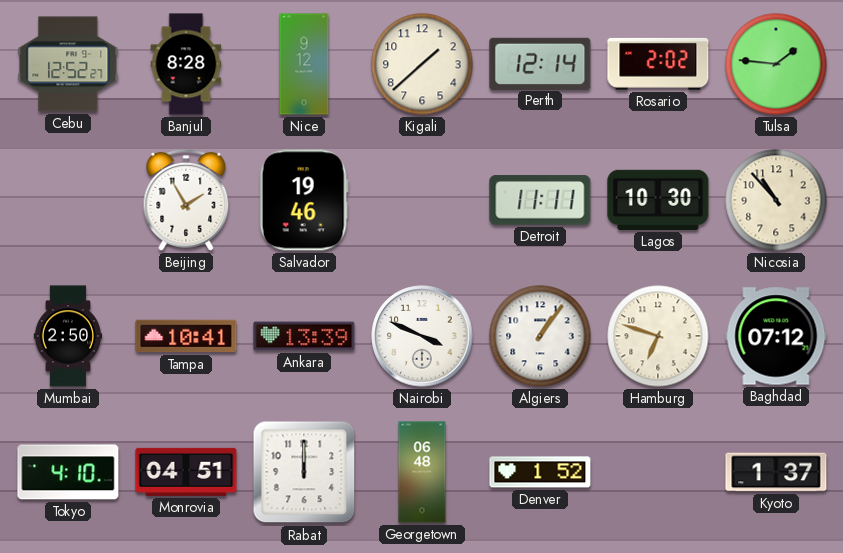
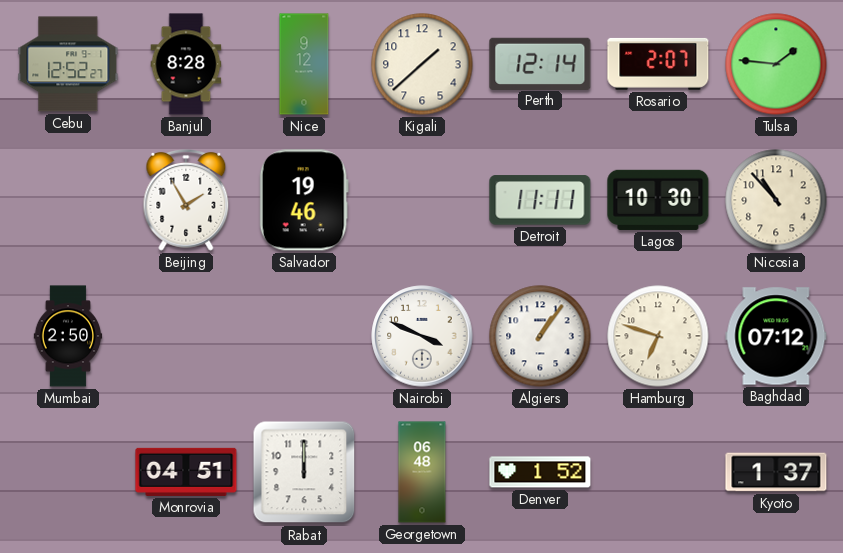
Rosario: 2:02 -> 2:07 (658, 64)
Tampa: 10:41 -> none (186, 336)
Ankara: 13:39 -> none (304, 336)
Tokyo: 4:10 -> none (68, 472)
